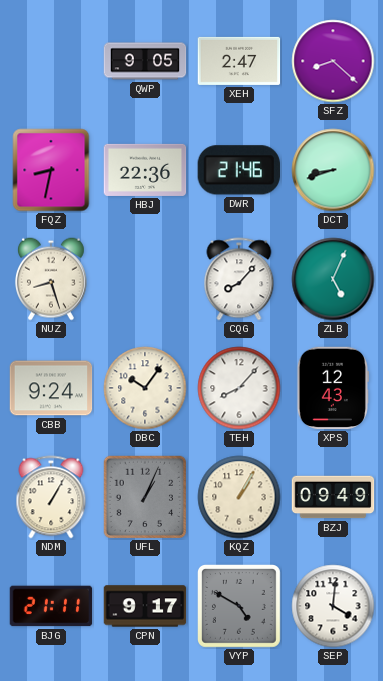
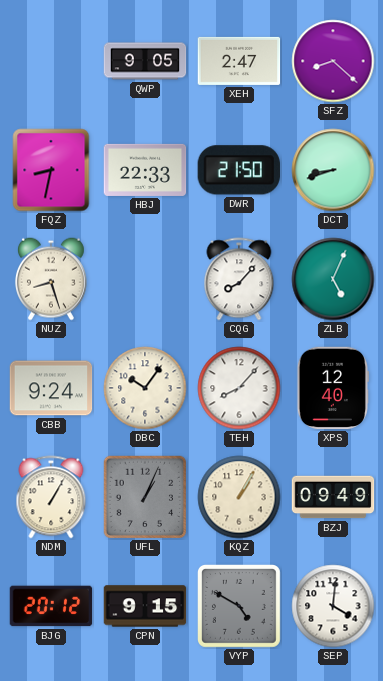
HBJ: 22:36 -> 22:33 (145, 170)
DWR: 21:46 -> 21:50 (239, 170)
XPS: 12:43 -> 12:40 (332, 388)
BJG: 21:11 -> 20:12 (51, 606)
CPN: 9:17 -> 9:15 (145, 606)
